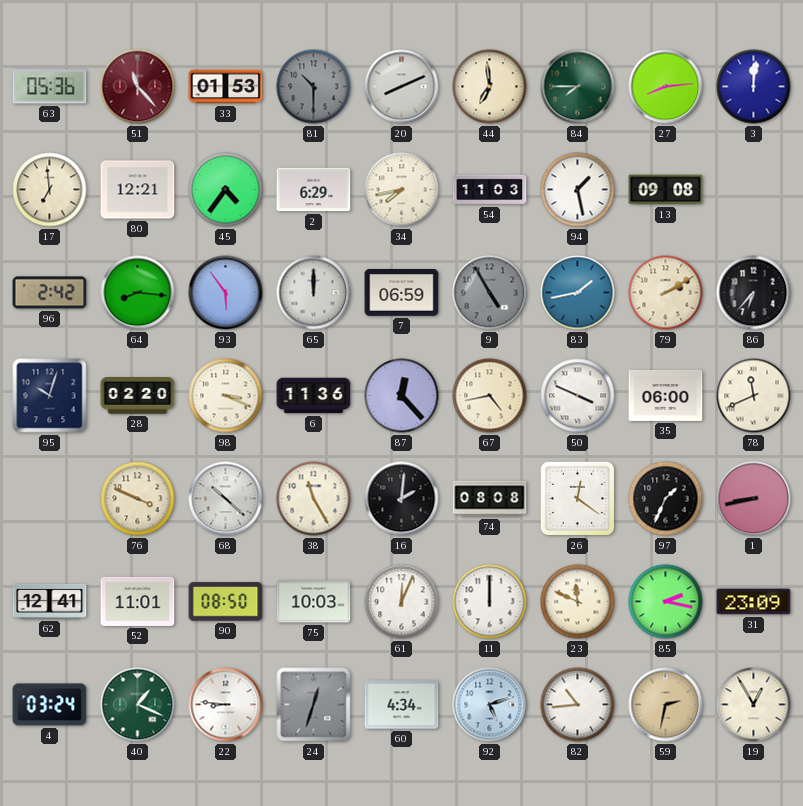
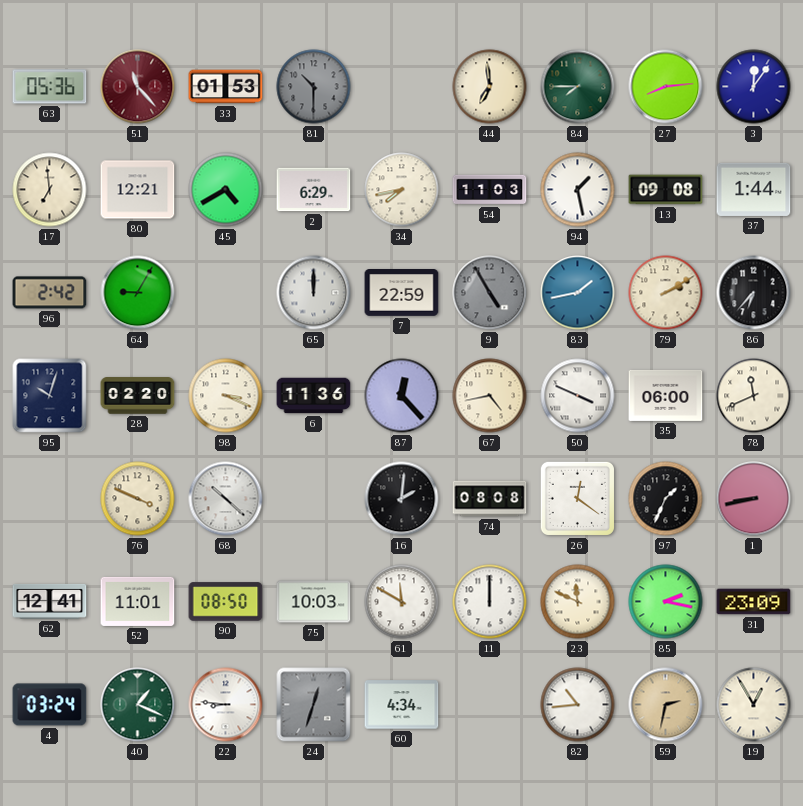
20: 8:11 -> none (402, 87)
3: 12:01 -> 12:06 (754, 87)
45: 4:36 -> 4:40 (226, 190)
37: none -> 1:44 (754, 189)
64: 8:16 -> 9:05 (138, 293)
93: 5:54 -> none (226, 293)
7: 06:59 -> 22:59 (402, 293)
38: 11:25 -> none (314, 499)
61: 12:04 -> 11:50 (402, 602)
92: 5:12 -> none (490, 705)
